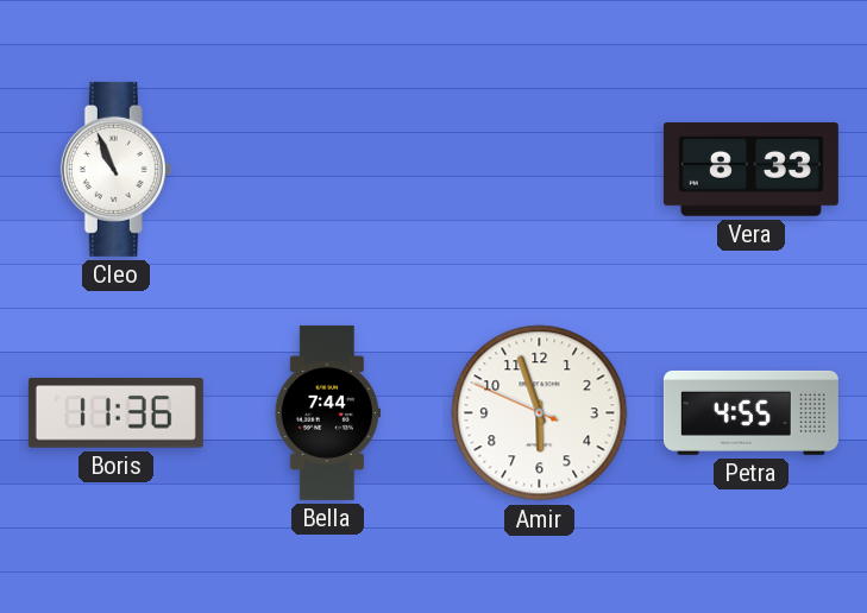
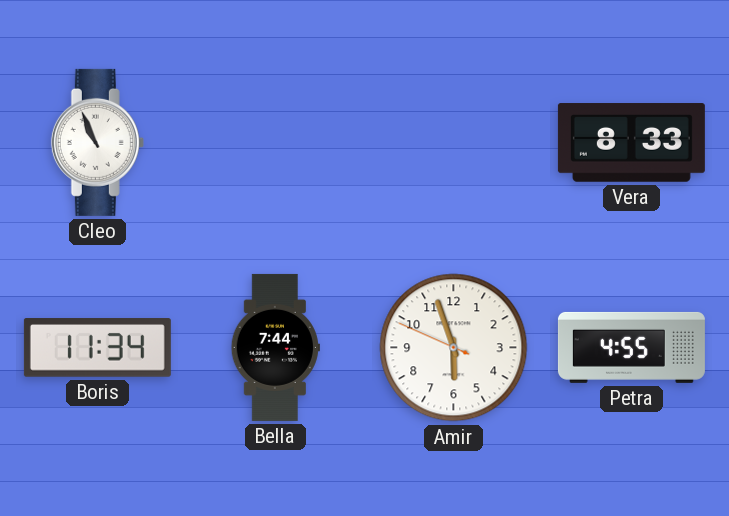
Boris: 11:36 -> 11:34 (97, 348)
